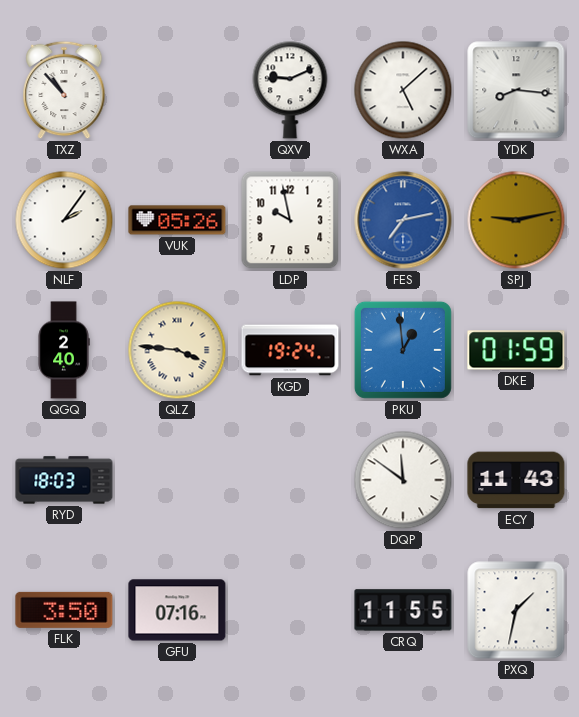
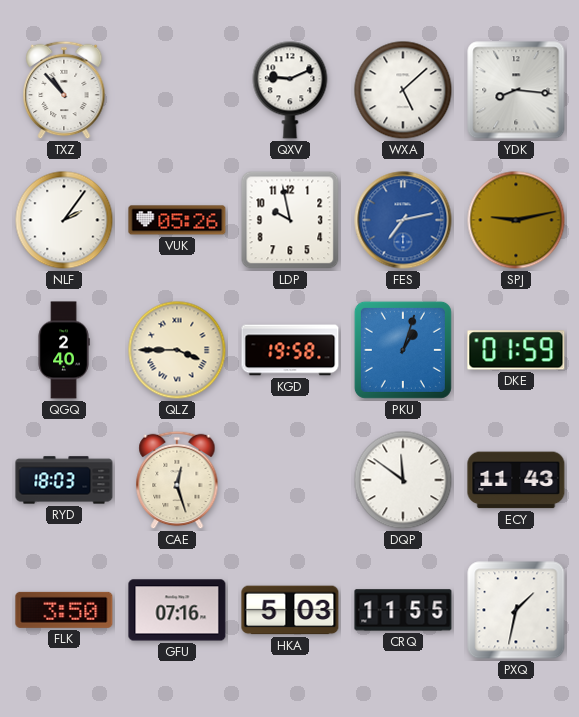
QLZ: 3:46 -> 3:45 (177, 350)
KGD: 19:24 -> 19:58 (290, 350)
PKU: 12:59 -> 1:03 (403, 350)
CAE: none -> 12:27 (177, 480)
HKA: none -> 5:03 (290, 610)
